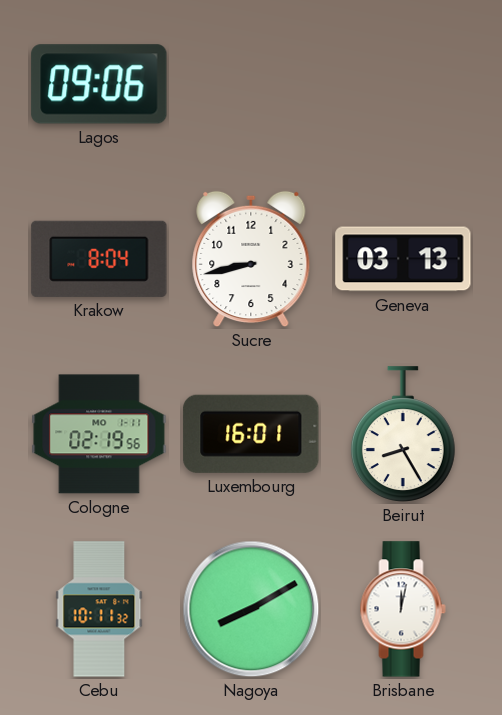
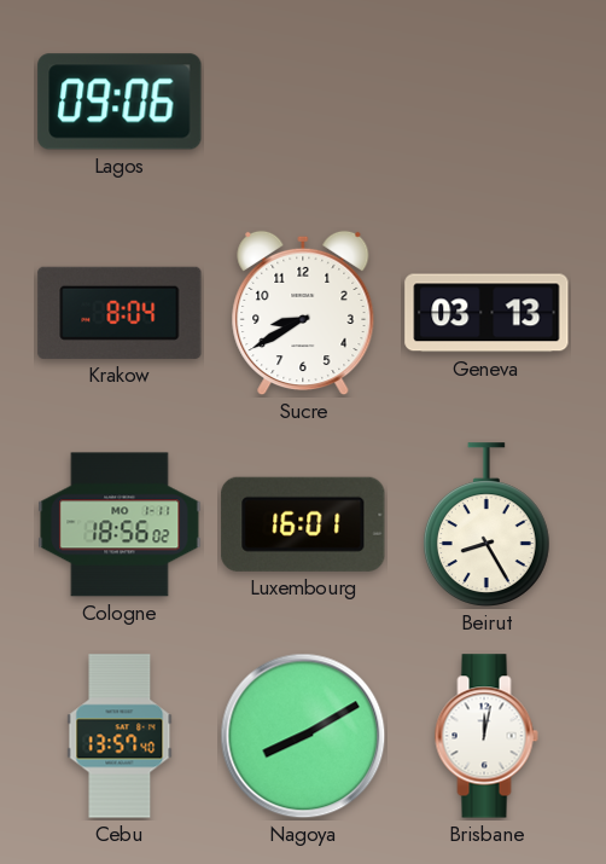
Sucre: 8:43 -> 8:40 (303, 313)
Cologne: 02:19 -> 18:56 (120, 524)
Cebu: 10:11 -> 13:57 (120, 736)
